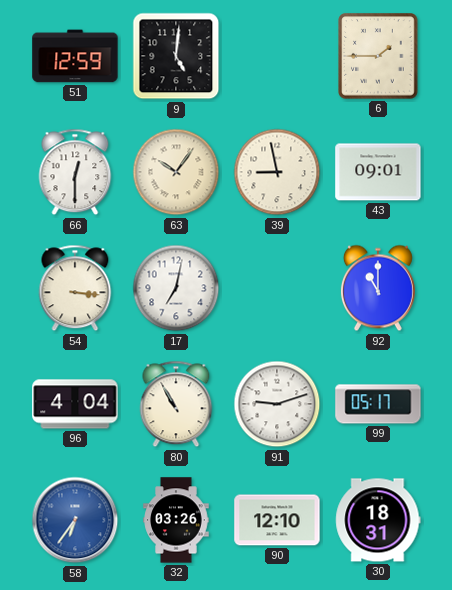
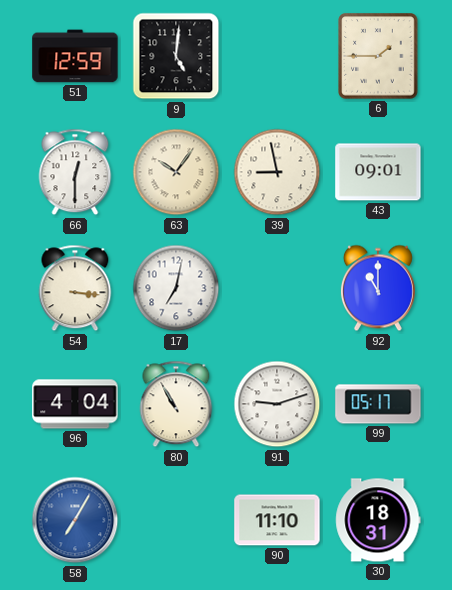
58: 6:36 -> 7:05 (75, 520)
32: 03:26 -> none (176, 520)
90: 12:10 -> 11:10 (277, 520)
